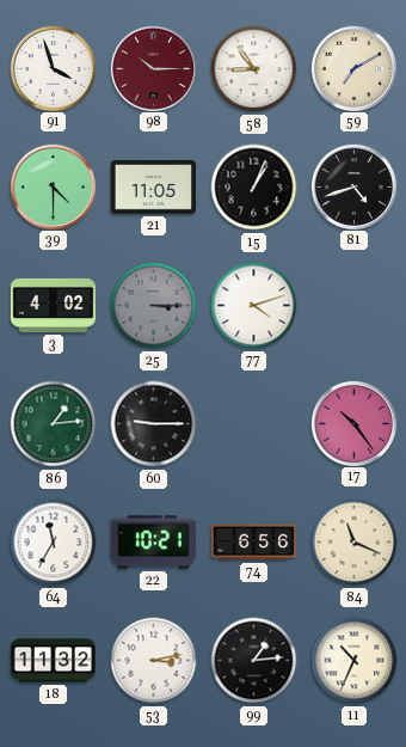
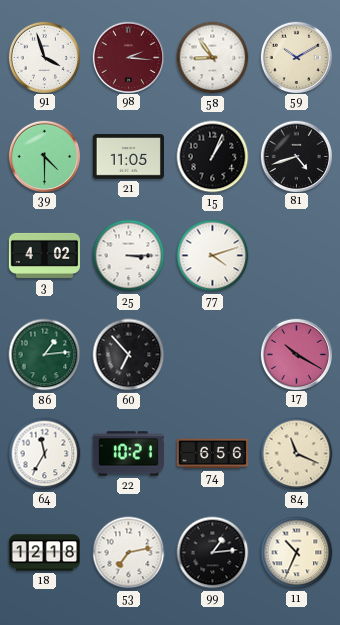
98: 10:15 -> 2:16 (128, 57)
59: 7:10 -> 10:10 (296, 57)
25 dial: grey -> white (129, 256)
60: 9:15 -> 6:53 (129, 355)
17: 10:24 -> 10:20 (296, 354)
18: 11:32 -> 12:18 (44, 553)
53: 3:13 -> 7:13 (129, 553)
